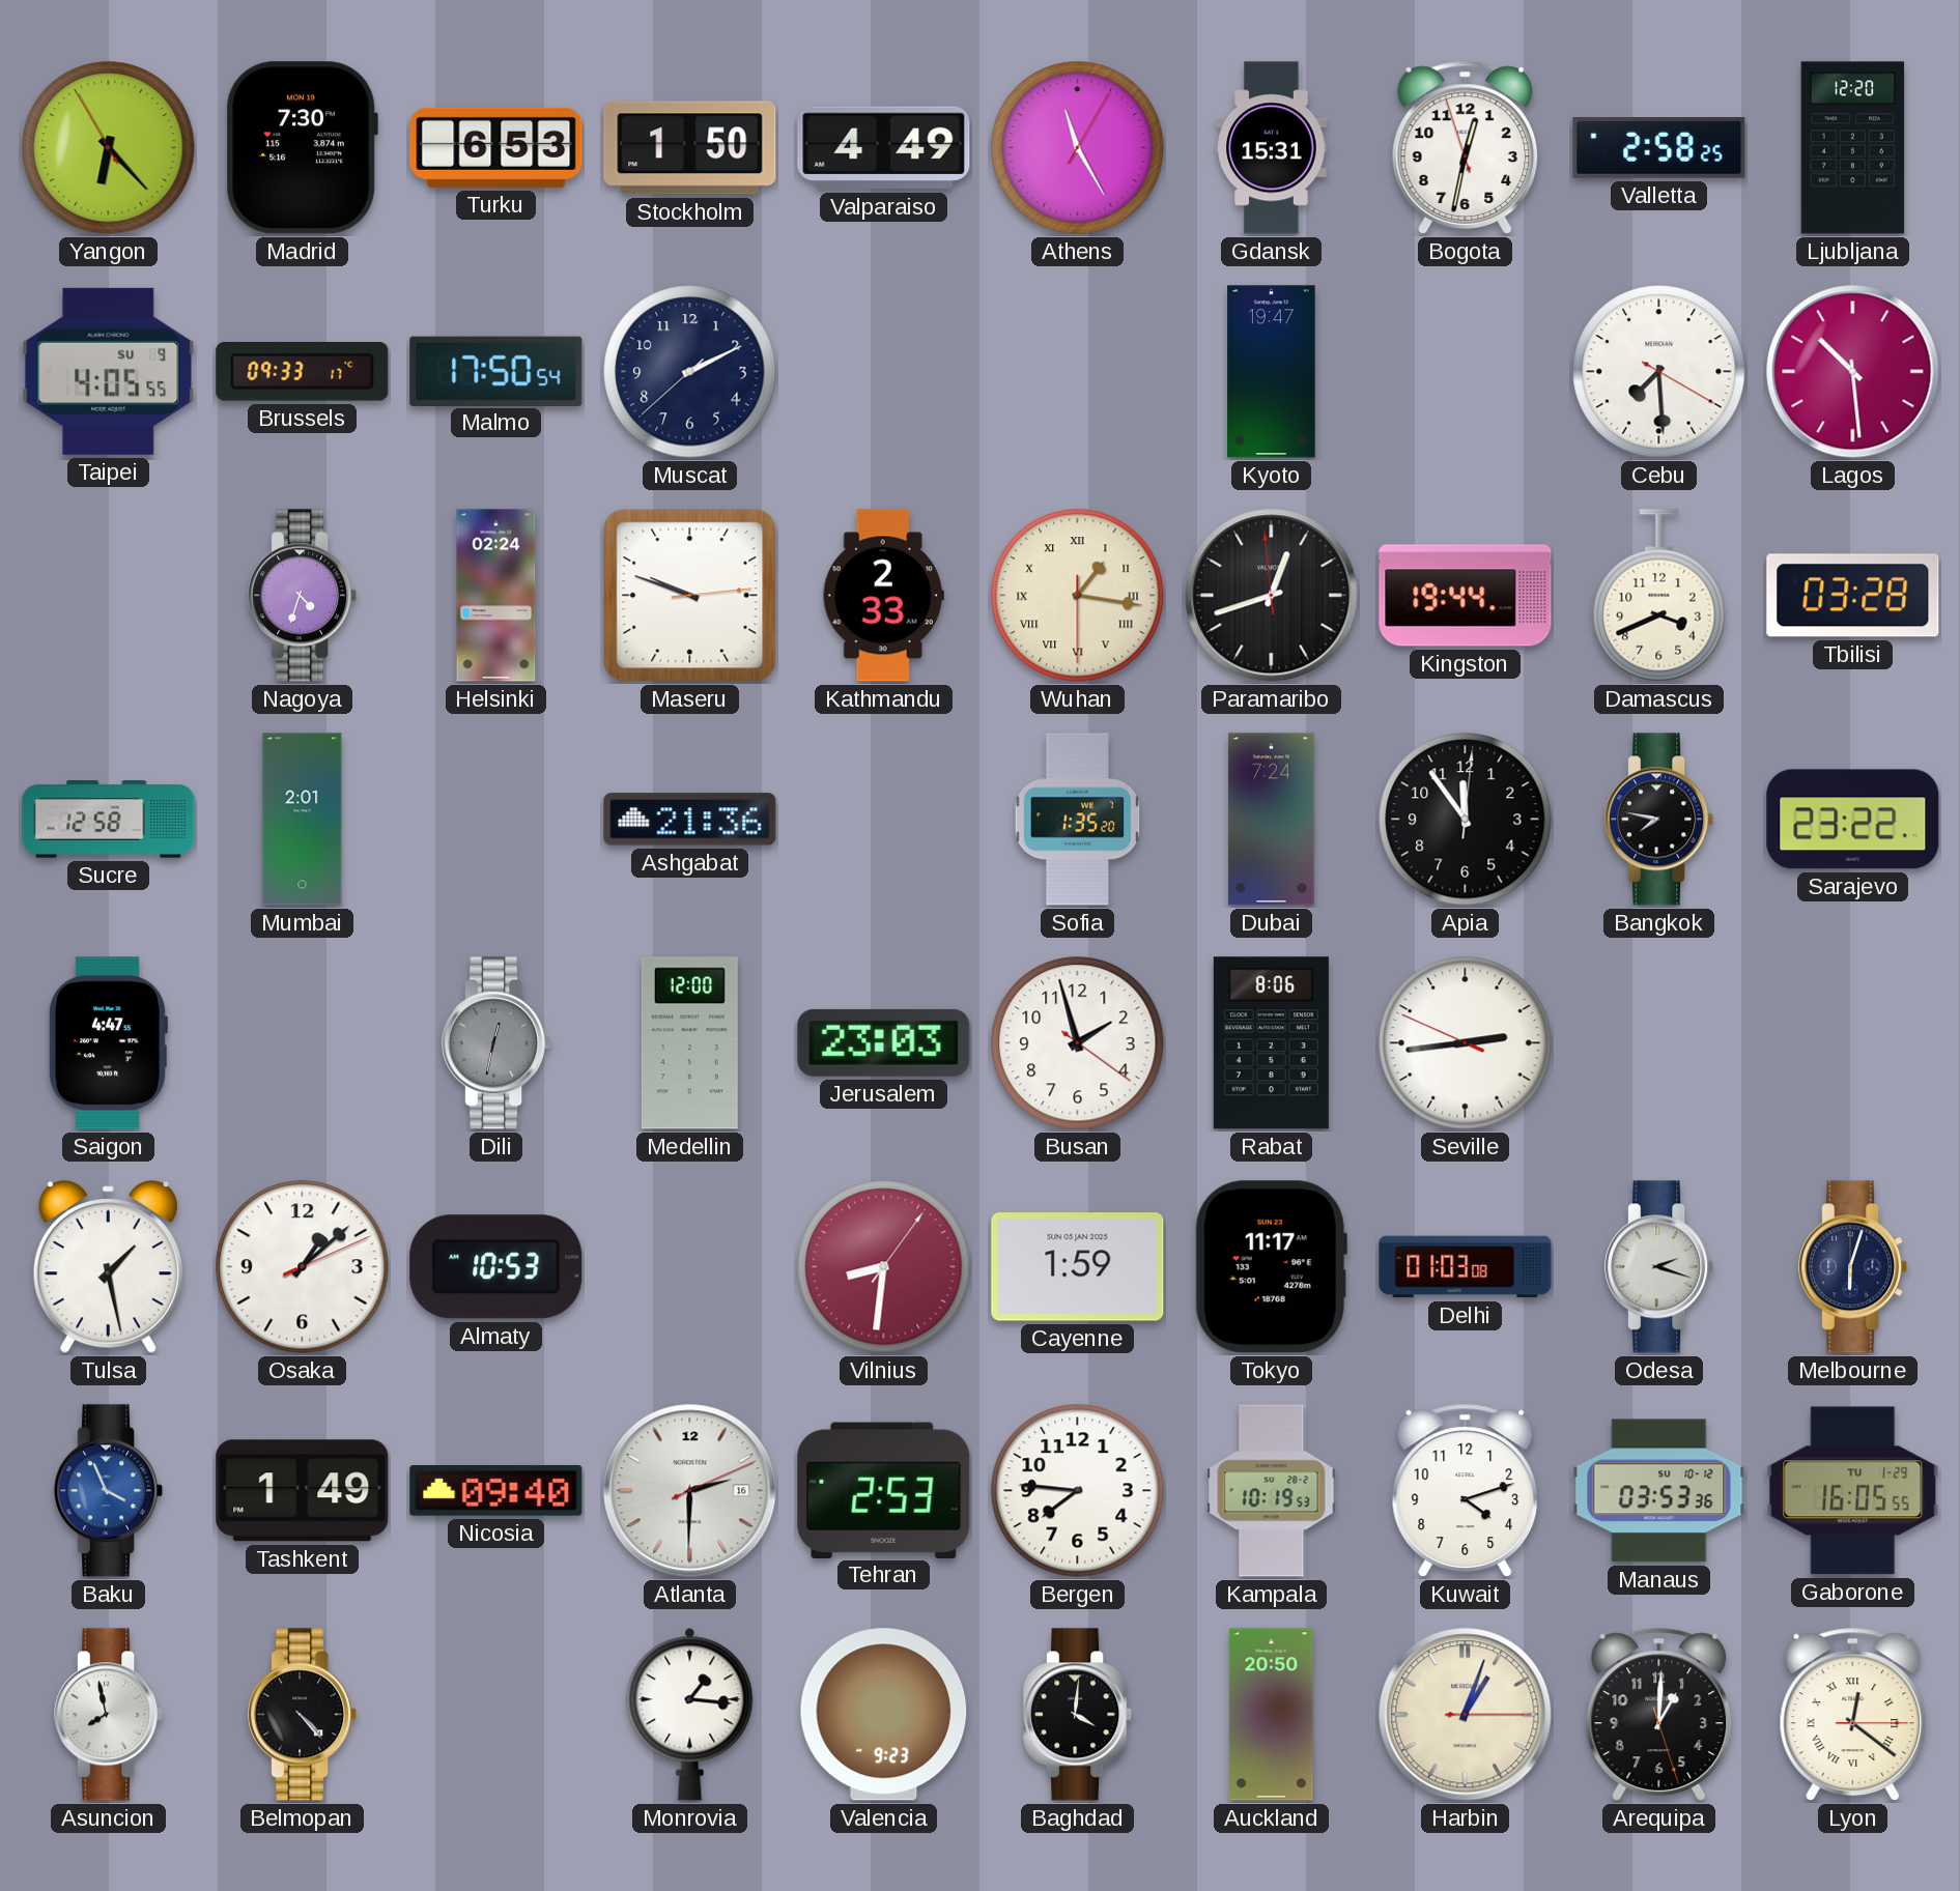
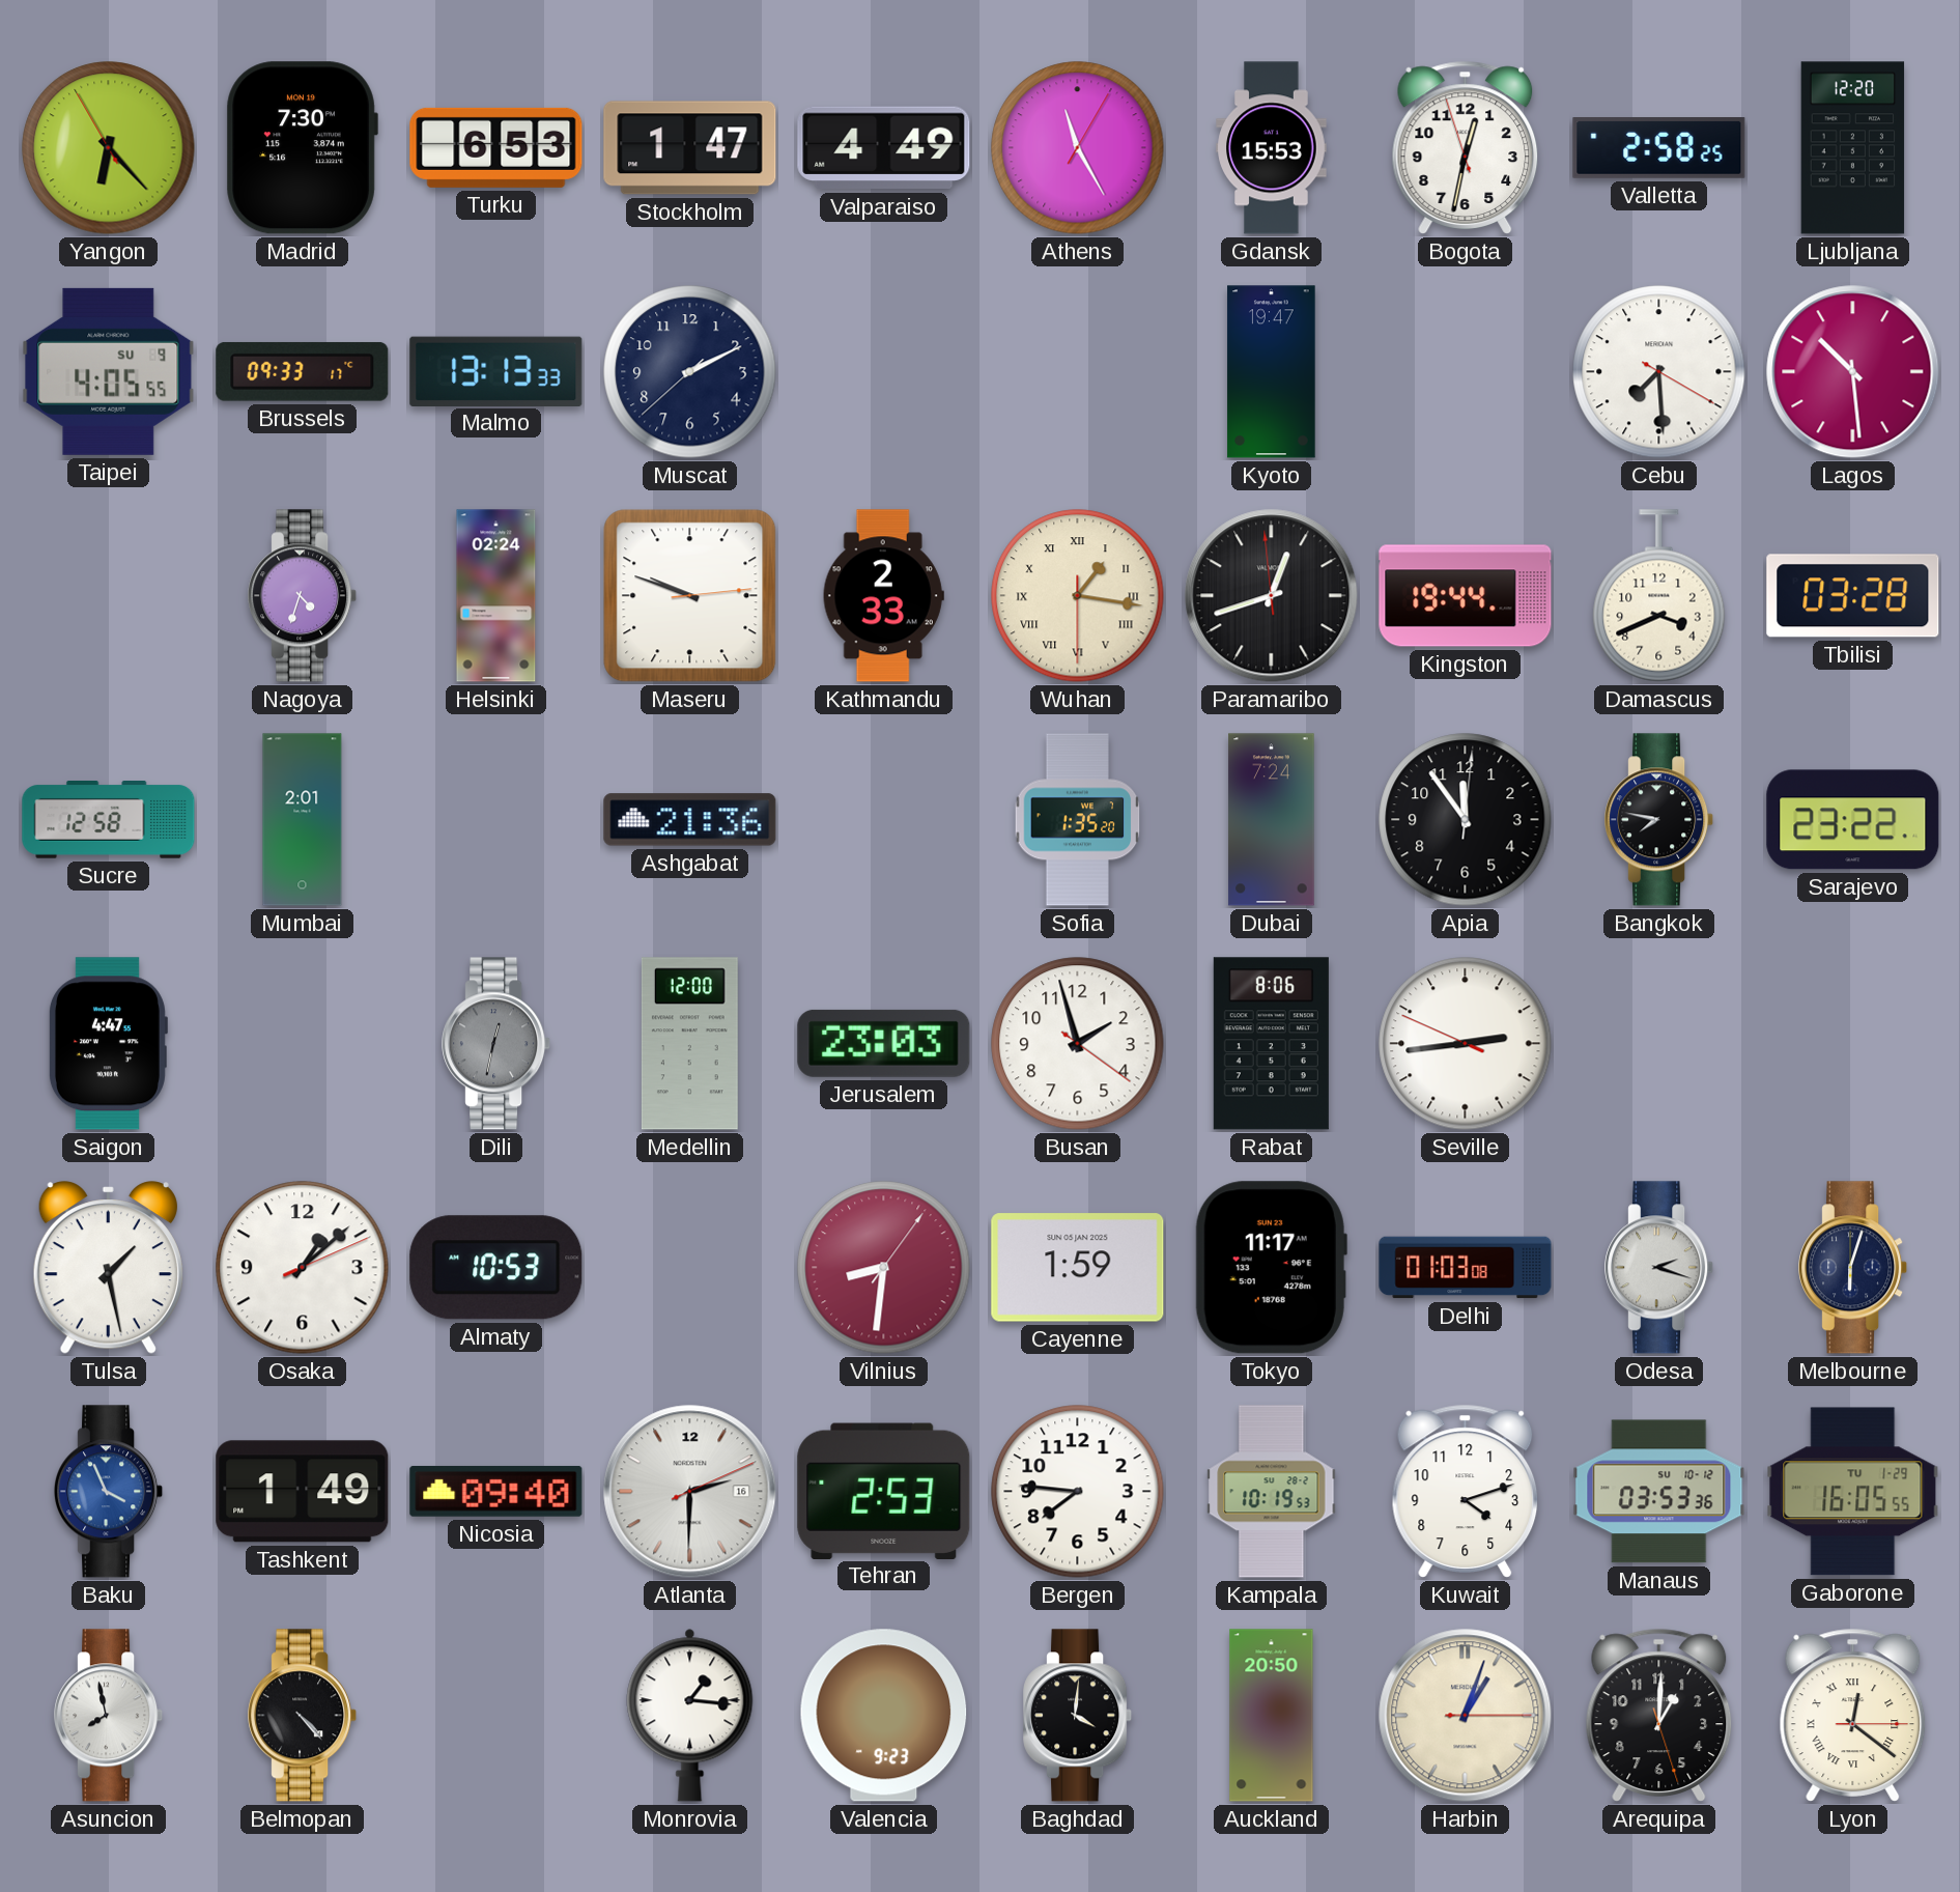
Stockholm: 1:50 -> 1:47 (690, 148)
Gdansk: 15:31 -> 15:53 (1272, 148)
Malmo: 17:50 -> 13:13 (496, 371)
